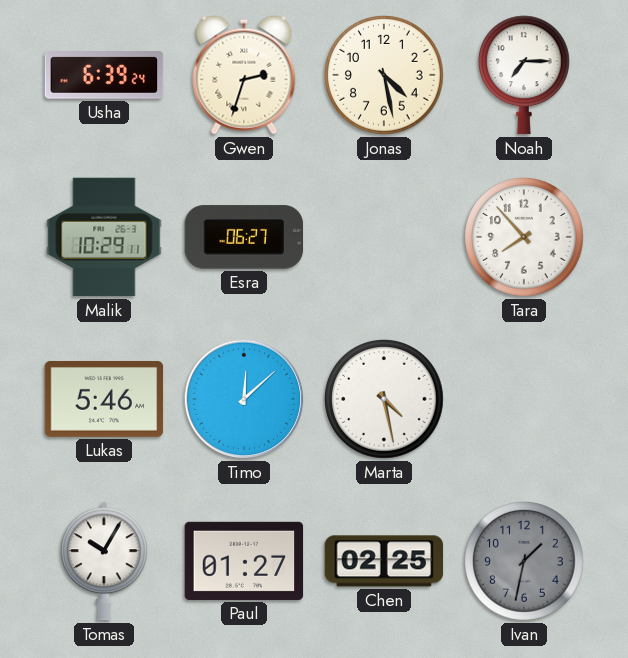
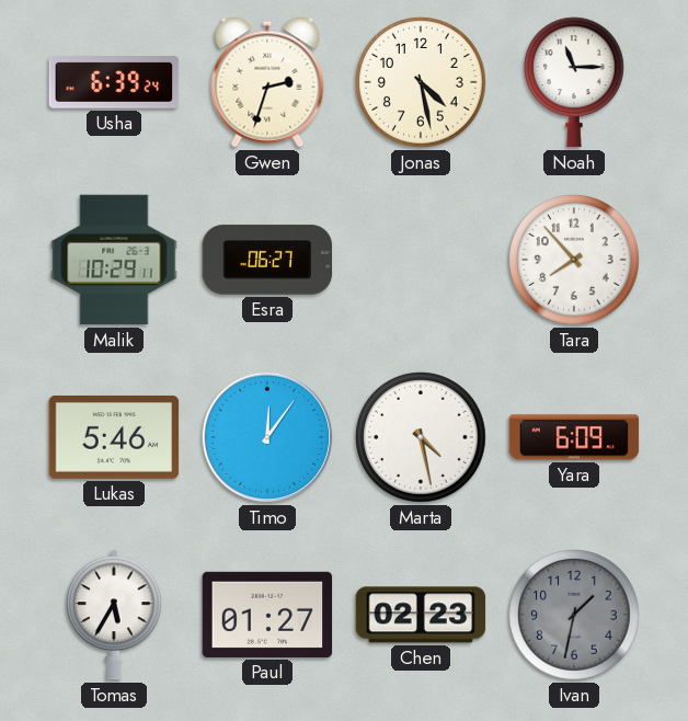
Noah: 7:15 -> 11:15 (574, 82)
Timo: 12:08 -> 12:06 (267, 437)
Yara: none -> 6:09 (574, 437)
Tomas: 10:05 -> 5:35 (114, 615)
Chen: 02:25 -> 02:23 (421, 615)
